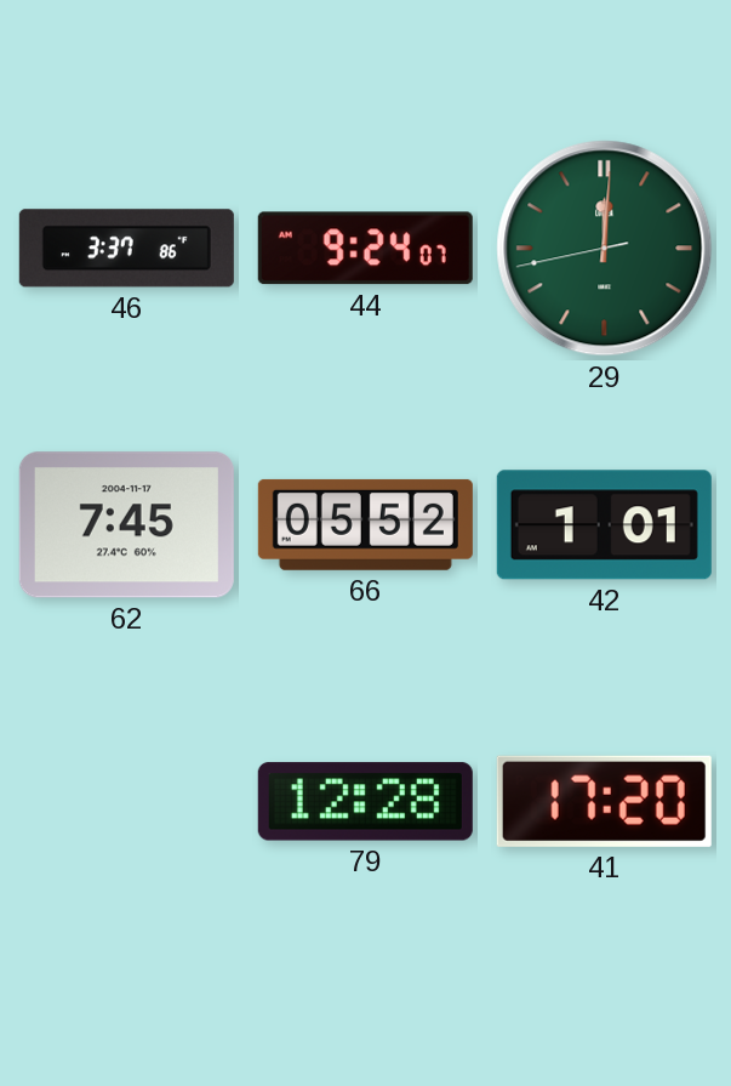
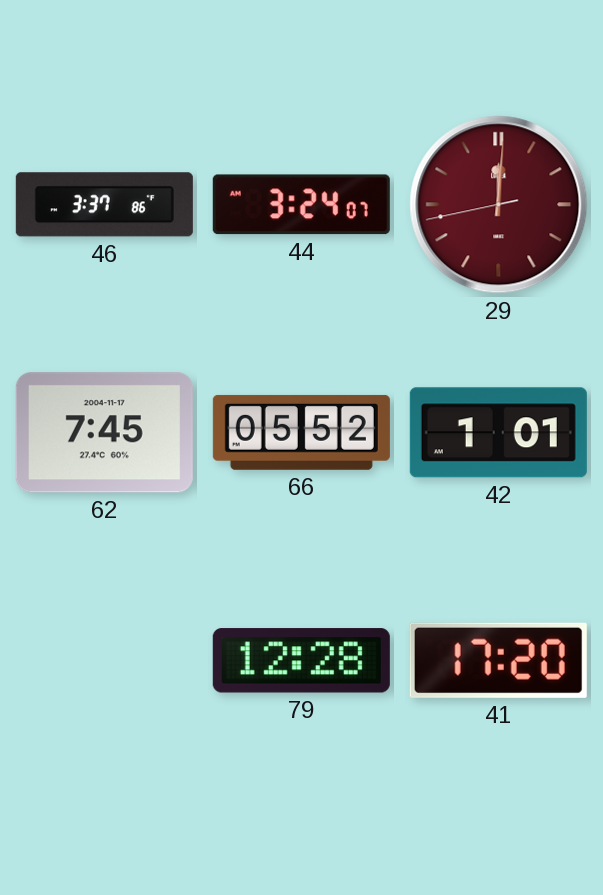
44: 9:24 -> 3:24 (301, 205)
29 dial: green -> burgundy (499, 205)
